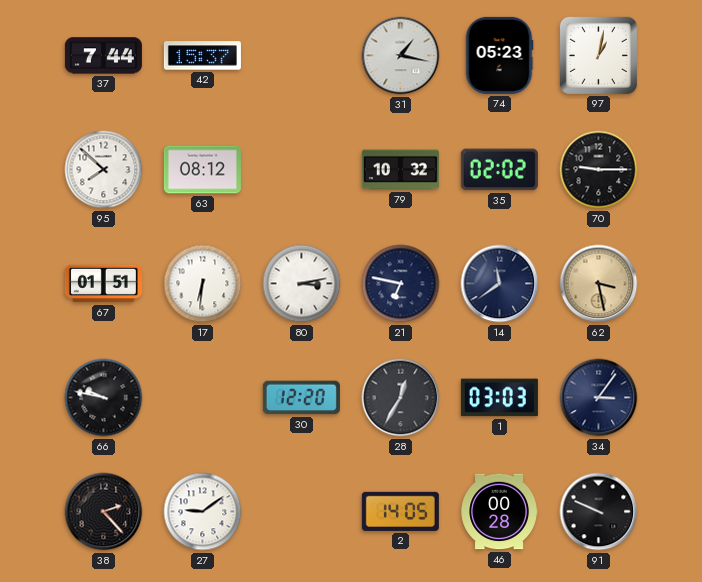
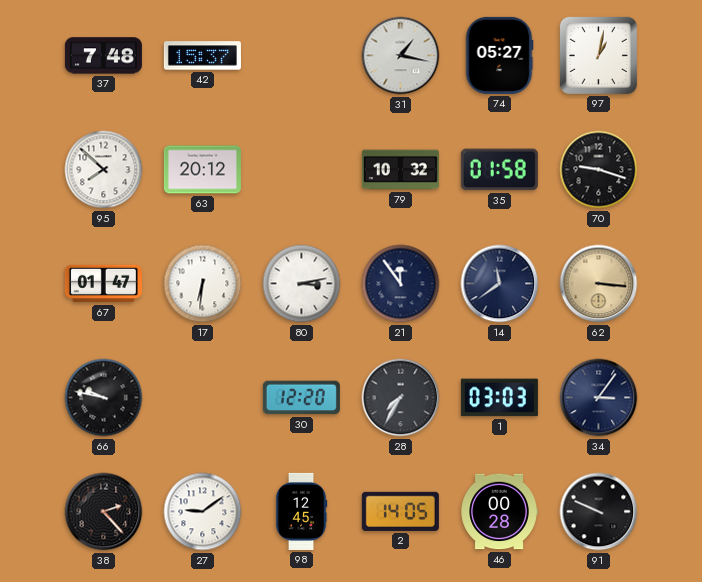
37: 7:44 -> 7:48 (103, 56)
74: 05:23 -> 05:27 (499, 55)
63: 08:12 -> 20:12 (202, 170)
35: 02:02 -> 01:58 (499, 170)
70: 9:15 -> 9:18 (599, 170)
67: 01:51 -> 01:47 (103, 284)
21: 6:47 -> 11:54 (401, 284)
62: 3:28 -> 3:16 (599, 284)
28: 12:35 -> 7:35 (401, 398)
98: none -> 12:45 (301, 511)
